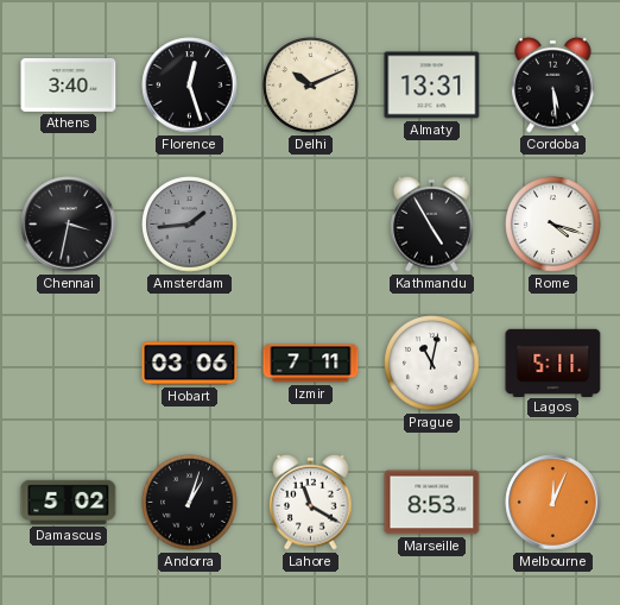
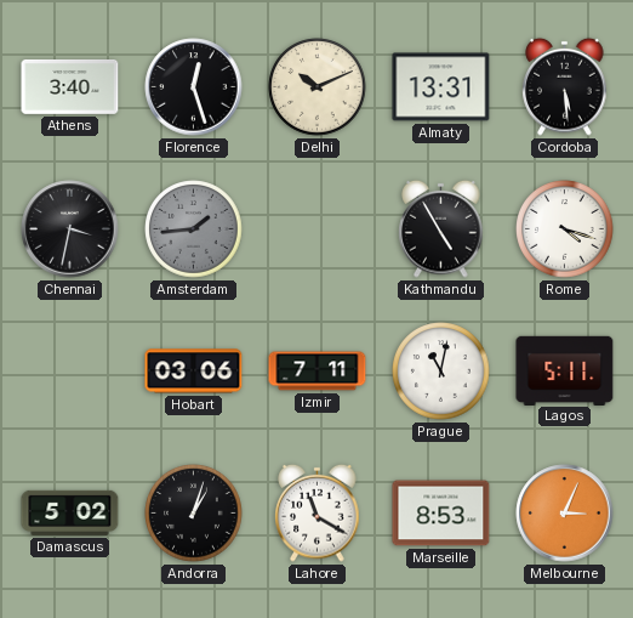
Melbourne: 12:04 -> 3:04 (565, 514)
